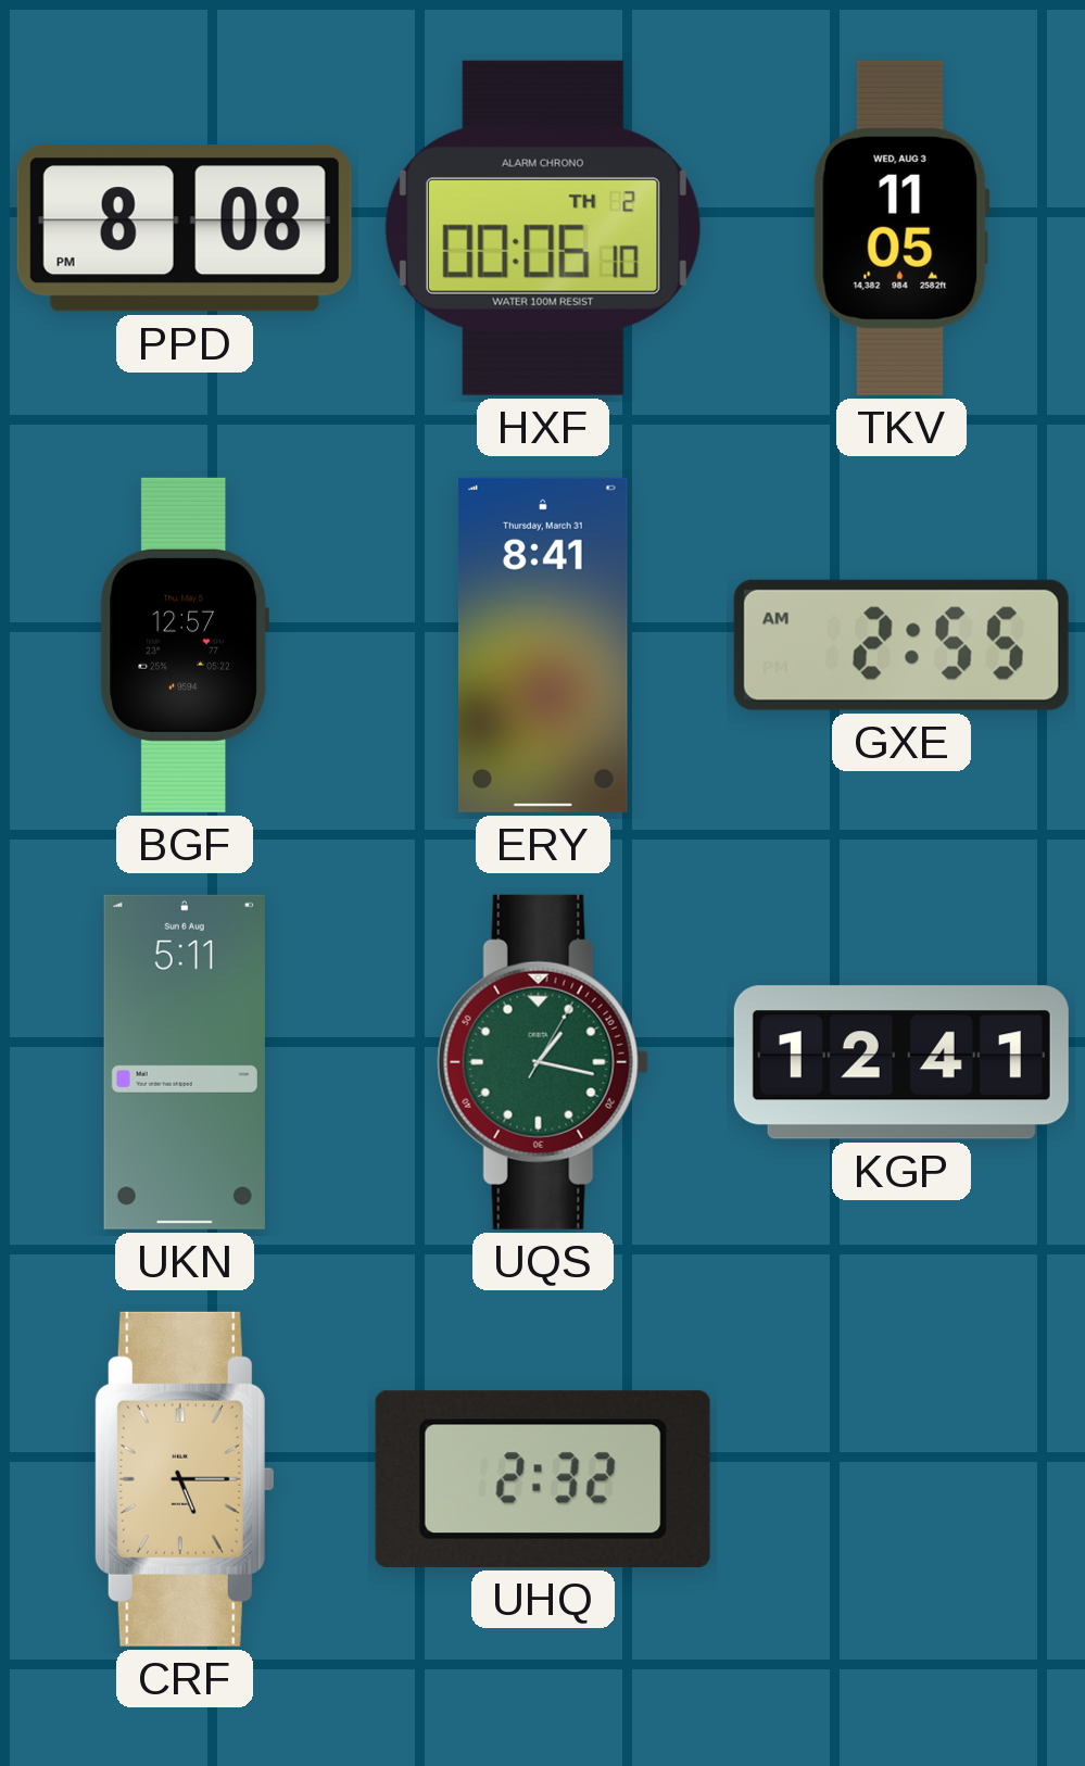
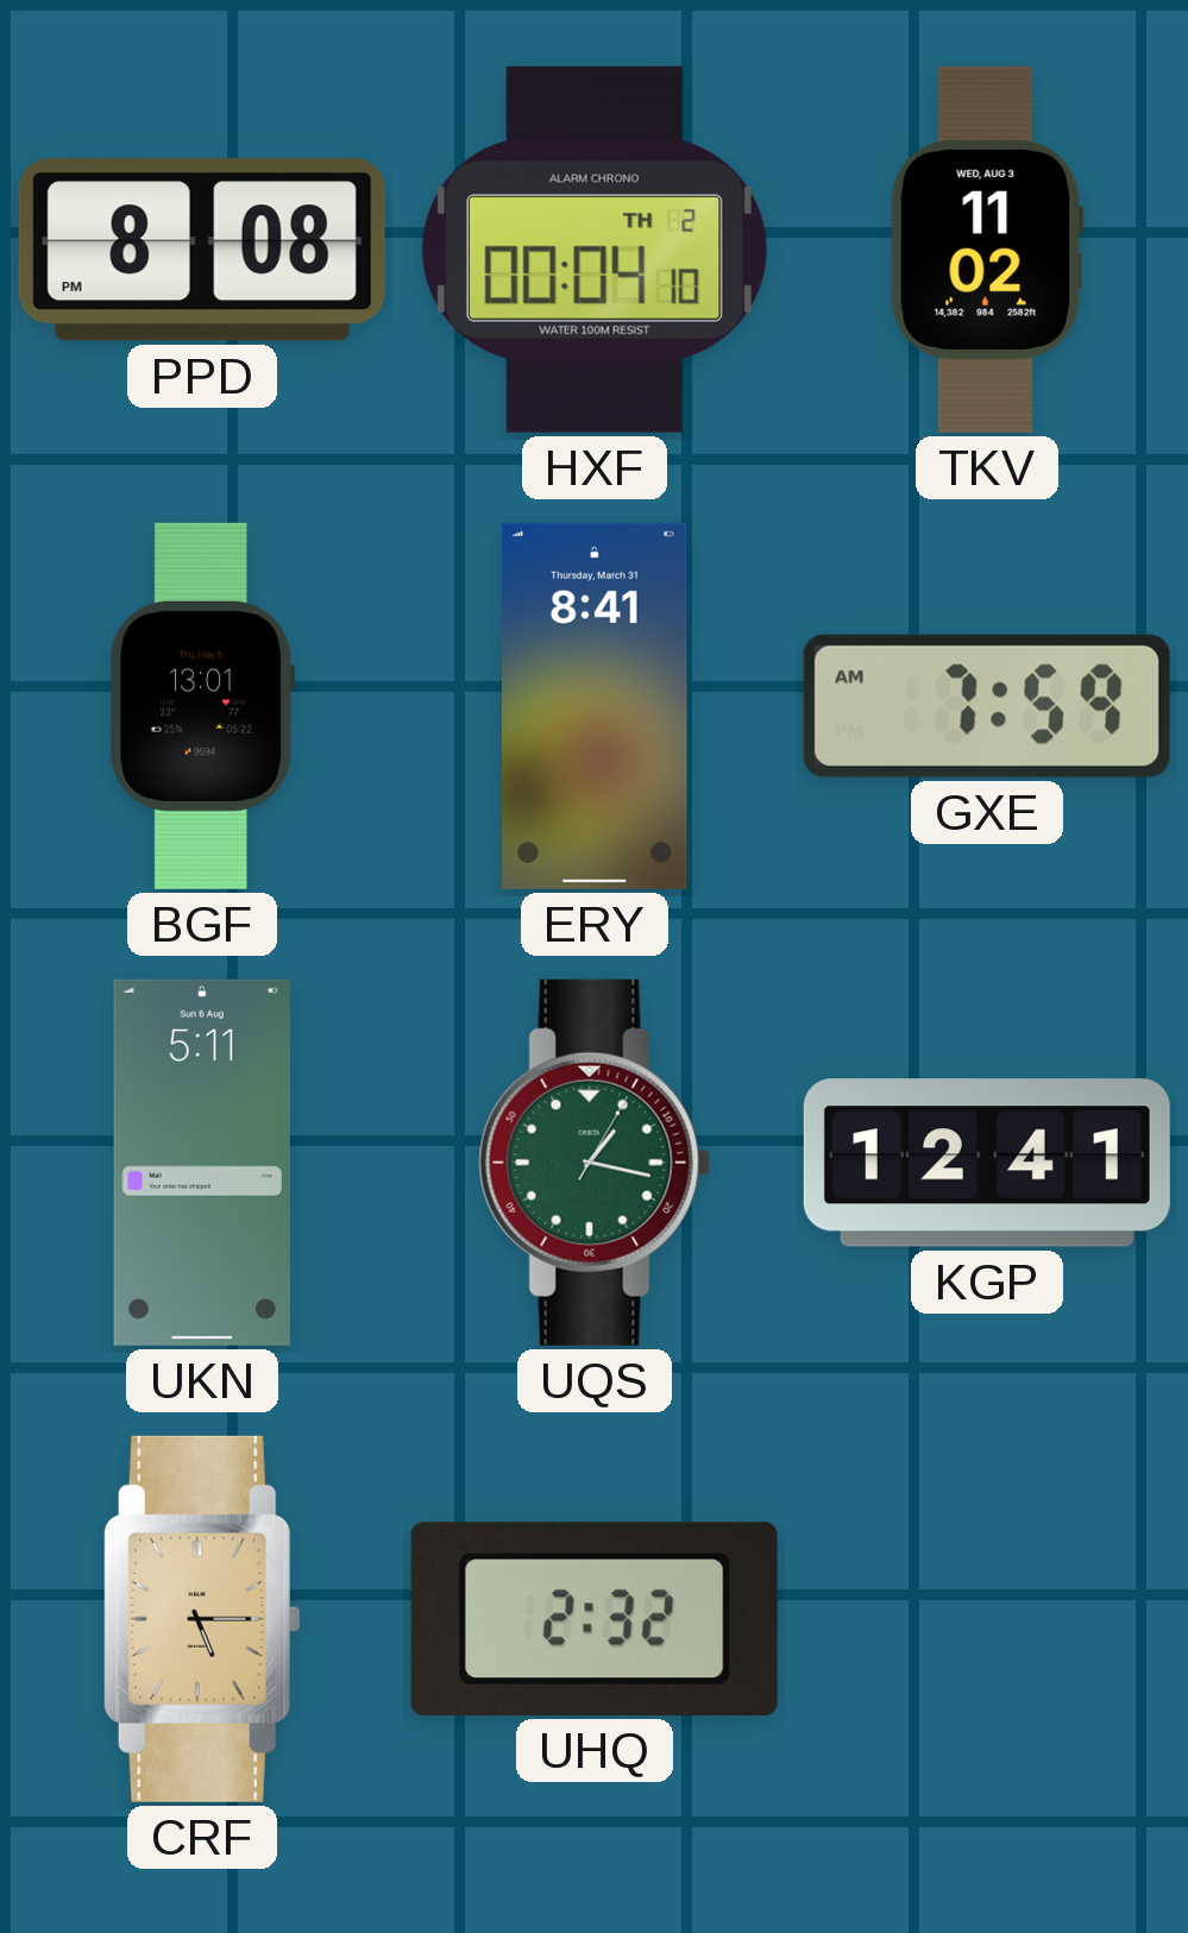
HXF: 00:06 -> 00:04 (595, 250)
TKV: 11:05 -> 11:02 (987, 250)
BGF: 12:57 -> 13:01 (202, 706)
GXE: 2:55 -> 7:59 (987, 706)
